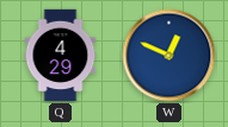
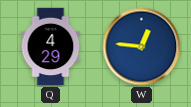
W: 12:49 -> 12:46 (142, 47)
